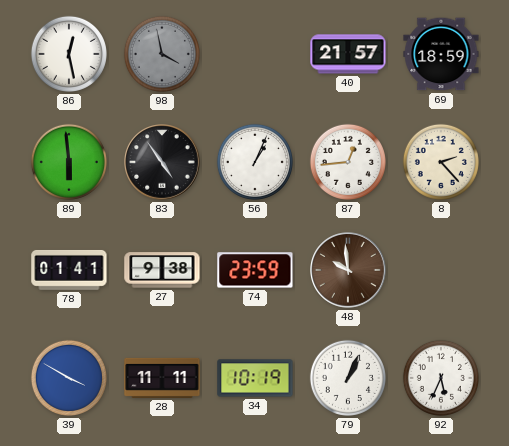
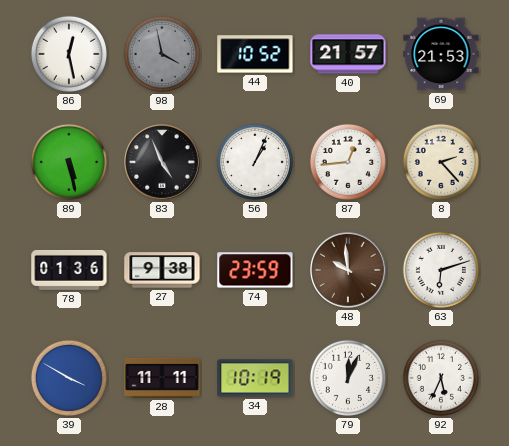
44: none -> 10:52 (255, 54)
69: 18:59 -> 21:53 (441, 54)
89: 5:59 -> 5:28 (69, 162)
83: 4:54 -> 4:56 (162, 162)
78: 01:41 -> 01:36 (69, 270)
63: none -> 6:12 (441, 270)
79: 1:04 -> 12:04 (348, 378)
